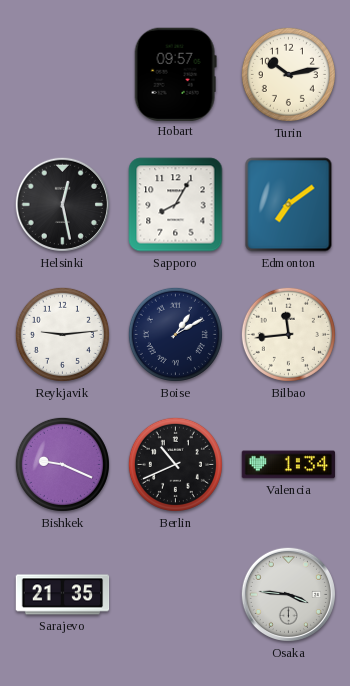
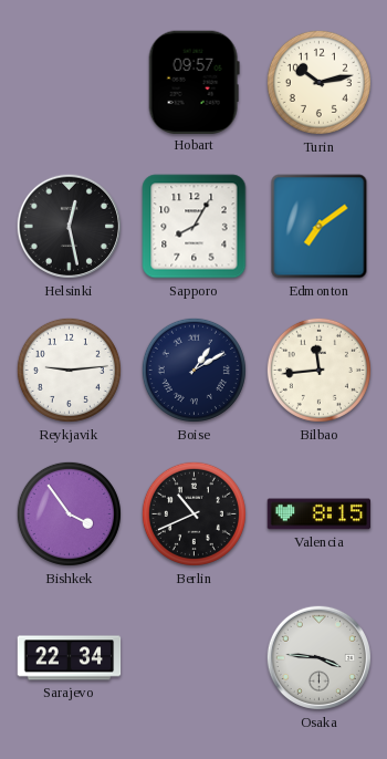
Bishkek: 9:19 -> 3:54 (69, 513)
Valencia: 1:34 -> 8:15 (320, 514)
Sarajevo: 21:35 -> 22:34 (70, 658)
